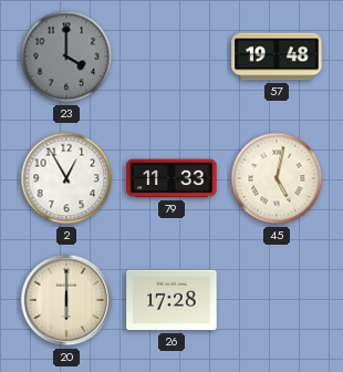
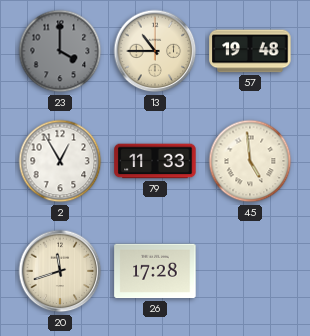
13: none -> 10:45 (155, 51)
45: 5:02 -> 4:59 (250, 161)
20: 6:00 -> 11:42 (60, 271)
